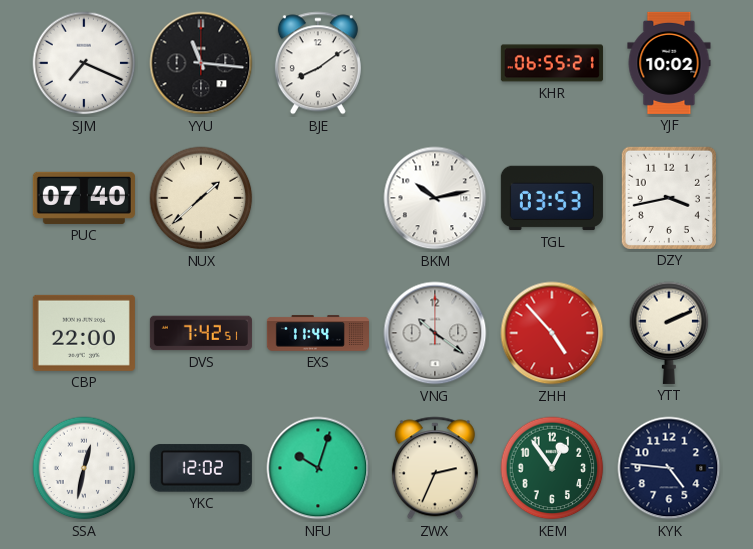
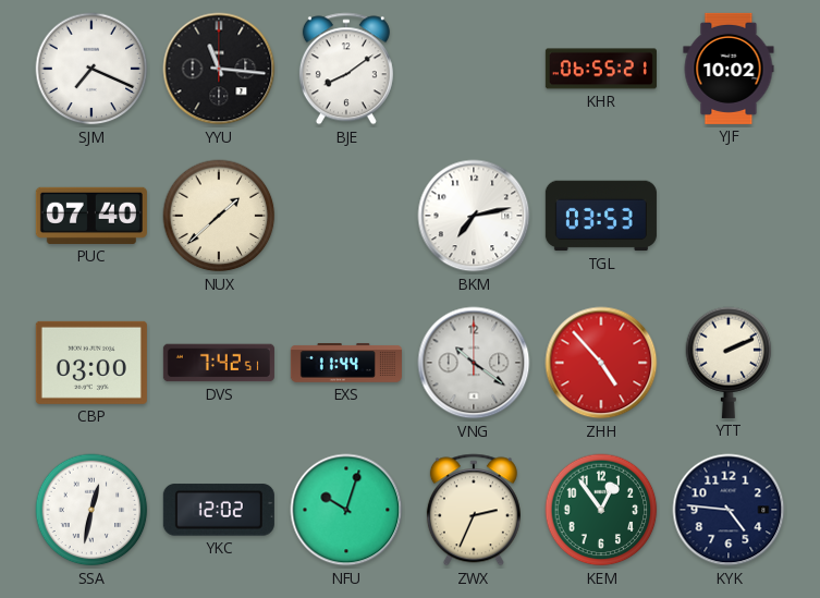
BKM: 10:13 -> 7:13 (474, 216)
DZY: 3:43 -> none (669, 198)
CBP: 22:00 -> 03:00 (91, 363)
